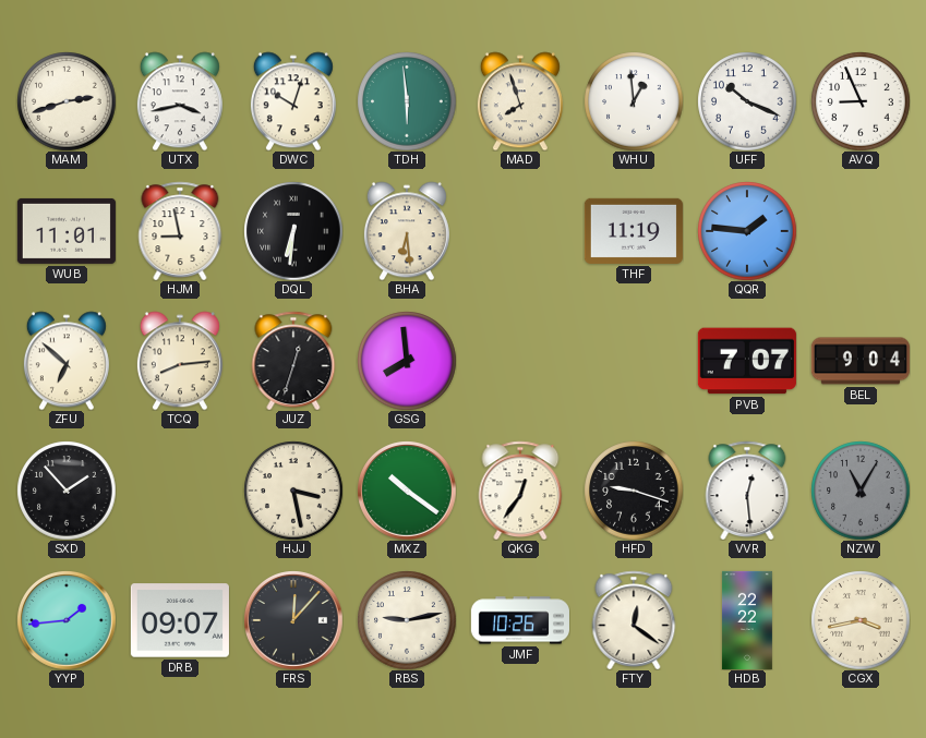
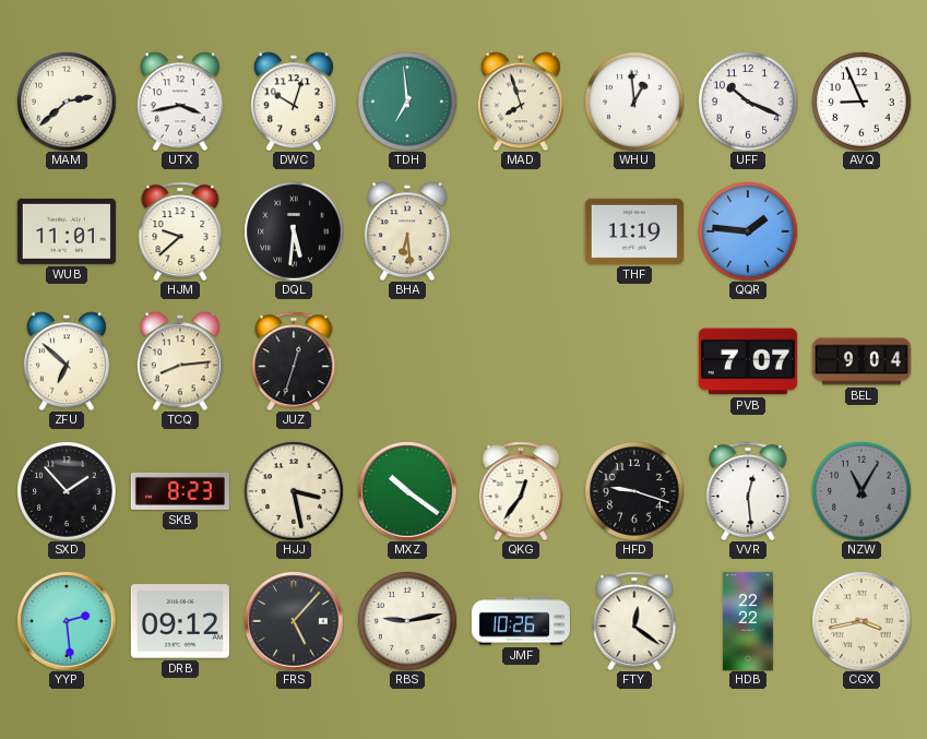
MAM: 2:42 -> 2:38 (67, 102)
TDH: 5:59 -> 6:59 (407, 102)
HJM: 8:58 -> 9:38 (180, 231)
DQL: 6:31 -> 5:31 (294, 231)
GSG: 7:59 -> none (407, 361)
SKB: none -> 8:23 (180, 491)
YYP: 1:44 -> 2:29 (67, 621)
DRB: 09:07 -> 09:12 (180, 621)
FRS: 12:07 -> 5:07 (294, 621)
